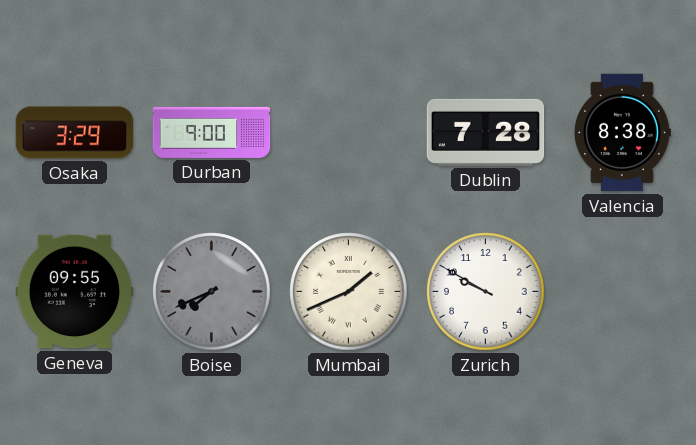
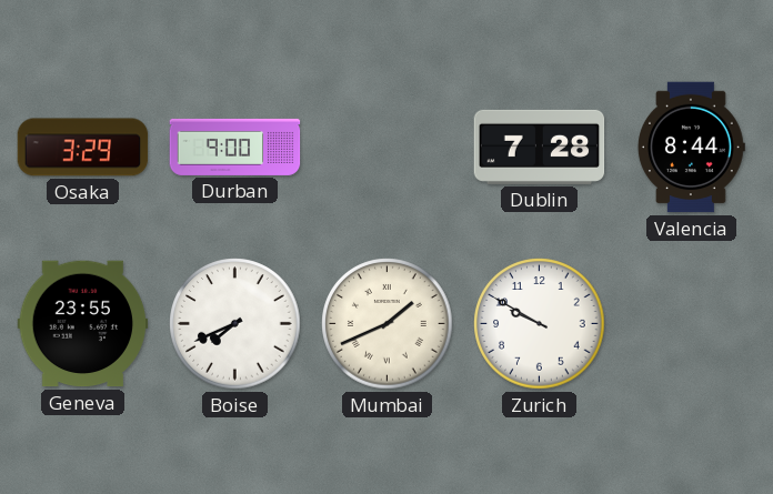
Valencia: 8:38 -> 8:44 (691, 148)
Geneva: 09:55 -> 23:55 (83, 324)
Boise dial: grey -> white (235, 324)
